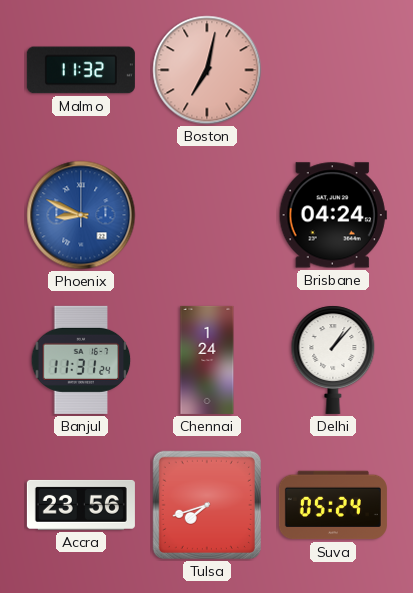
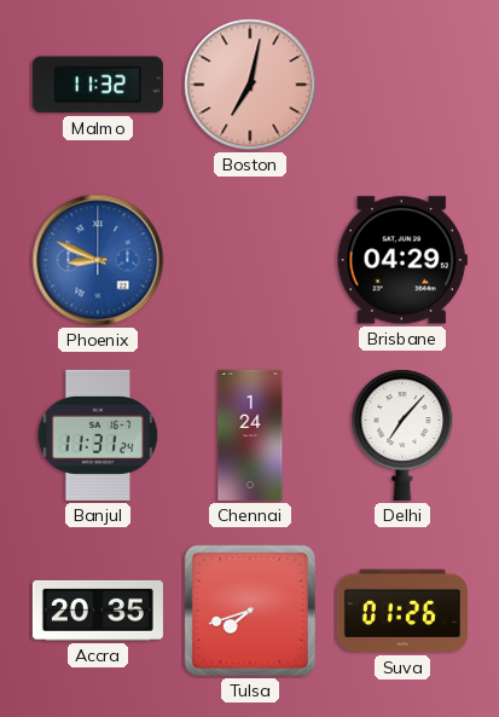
Brisbane: 04:24 -> 04:29 (402, 260)
Delhi: 1:07 -> 7:07 (402, 435)
Accra: 23:56 -> 20:35 (98, 611)
Suva: 05:24 -> 01:26 (402, 611)
